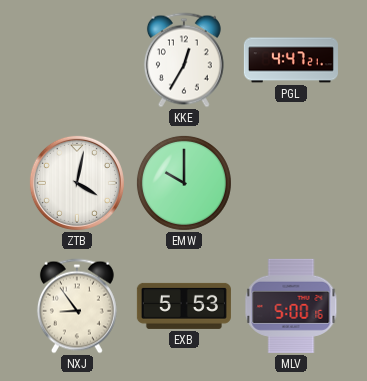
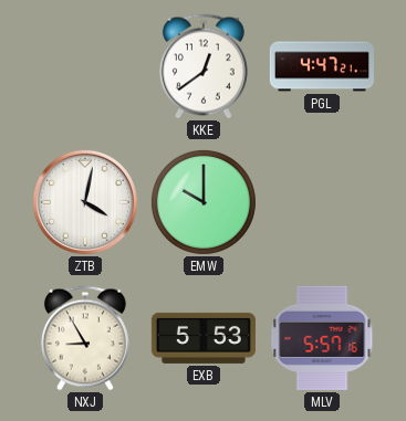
KKE: 12:35 -> 12:39 (204, 66)
NXJ: 8:54 -> 8:55 (85, 338)
MLV: 5:00 -> 5:57 (322, 338)
